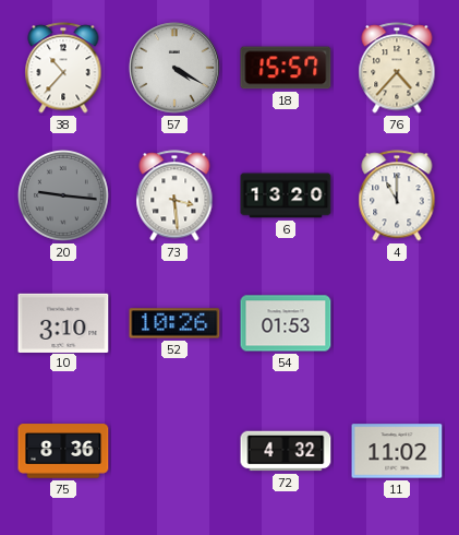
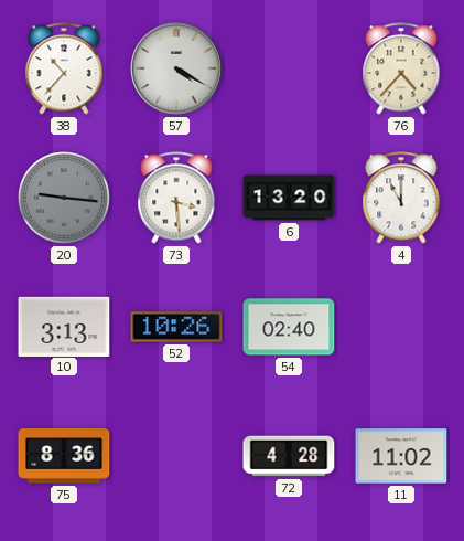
18: 15:57 -> none (286, 68)
10: 3:10 -> 3:13 (64, 326)
54: 01:53 -> 02:40 (289, 327)
72: 4:32 -> 4:28 (289, 456)
